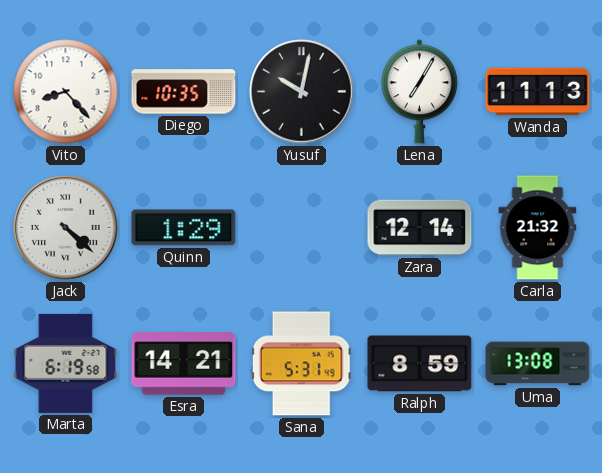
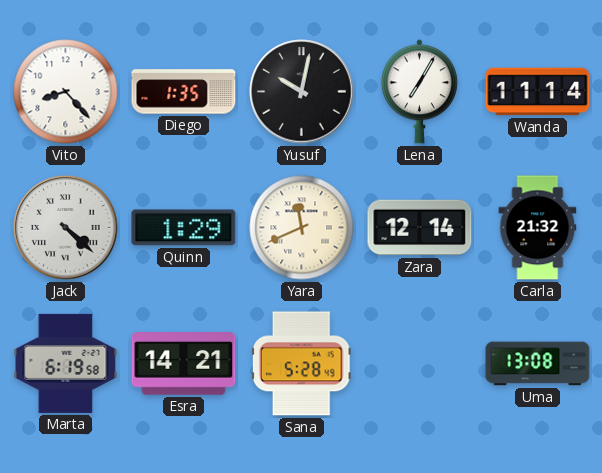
Diego: 10:35 -> 1:35 (184, 92)
Wanda: 11:13 -> 11:14 (538, 92)
Yara: none -> 11:41 (302, 228)
Sana: 5:31 -> 5:28 (301, 364)
Ralph: 8:59 -> none (420, 364)
